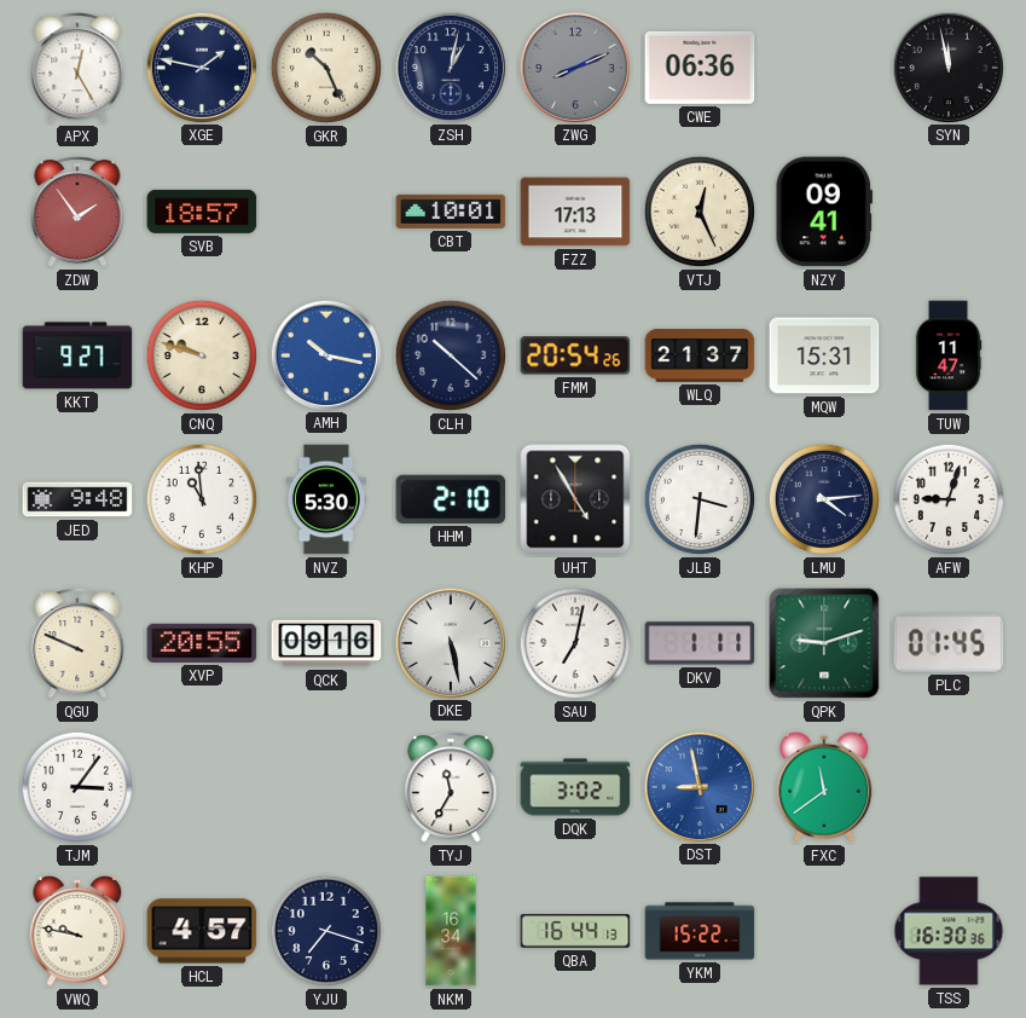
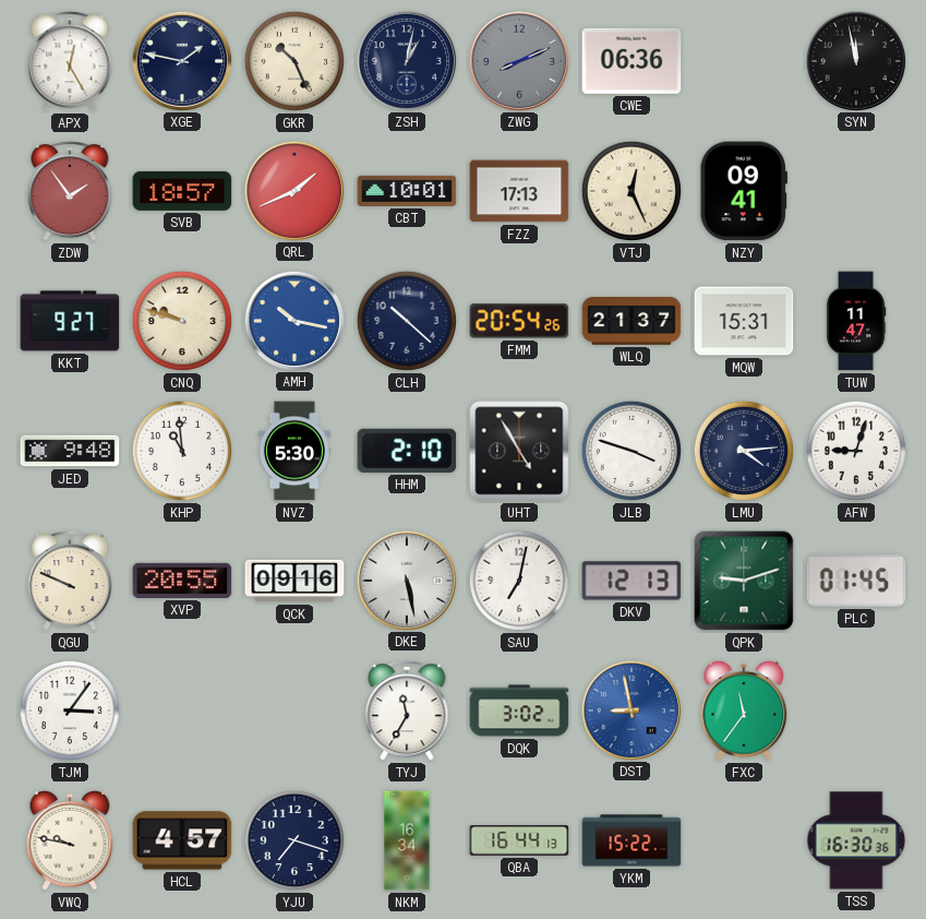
QRL: none -> 1:41 (293, 190)
JLB: 3:31 -> 3:48 (632, 451)
DKV: 1:11 -> 12:13 (632, 581)
FXC: 11:39 -> 11:36 (744, 711)
